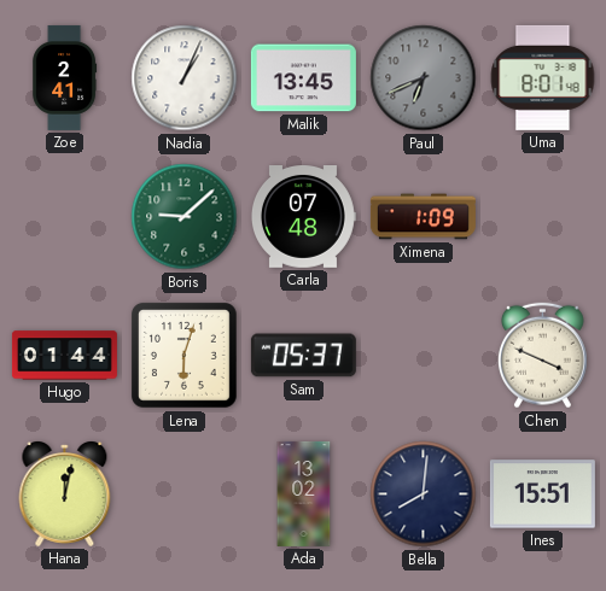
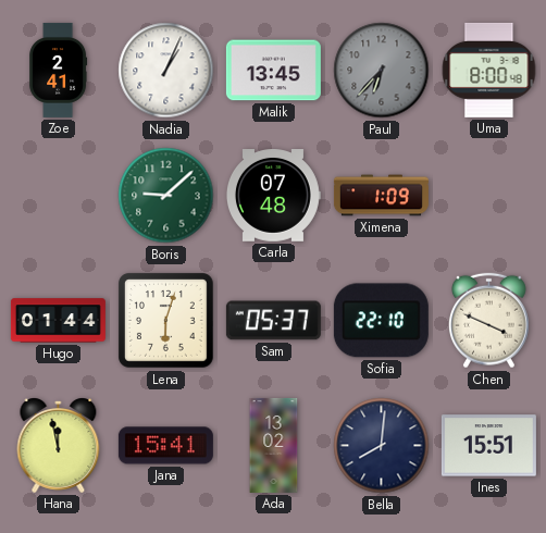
Paul: 6:41 -> 6:37 (382, 71)
Uma: 8:01 -> 8:00 (489, 70)
Sofia: none -> 22:10 (381, 321)
Hana: 12:02 -> 11:58 (59, 446)
Jana: none -> 15:41 (165, 446)
